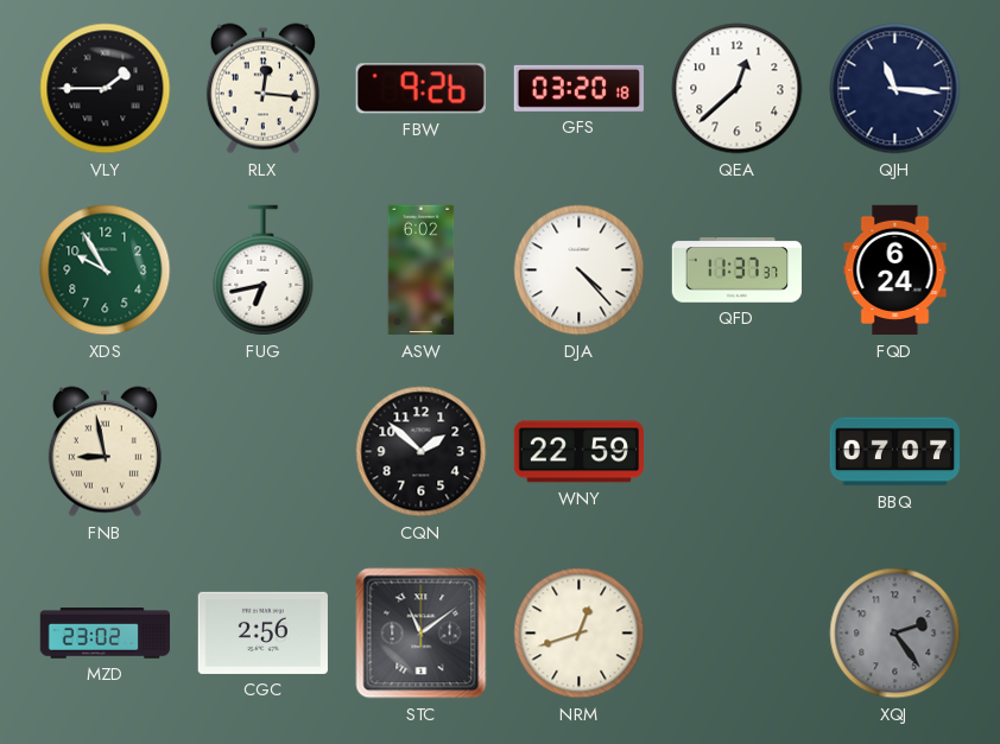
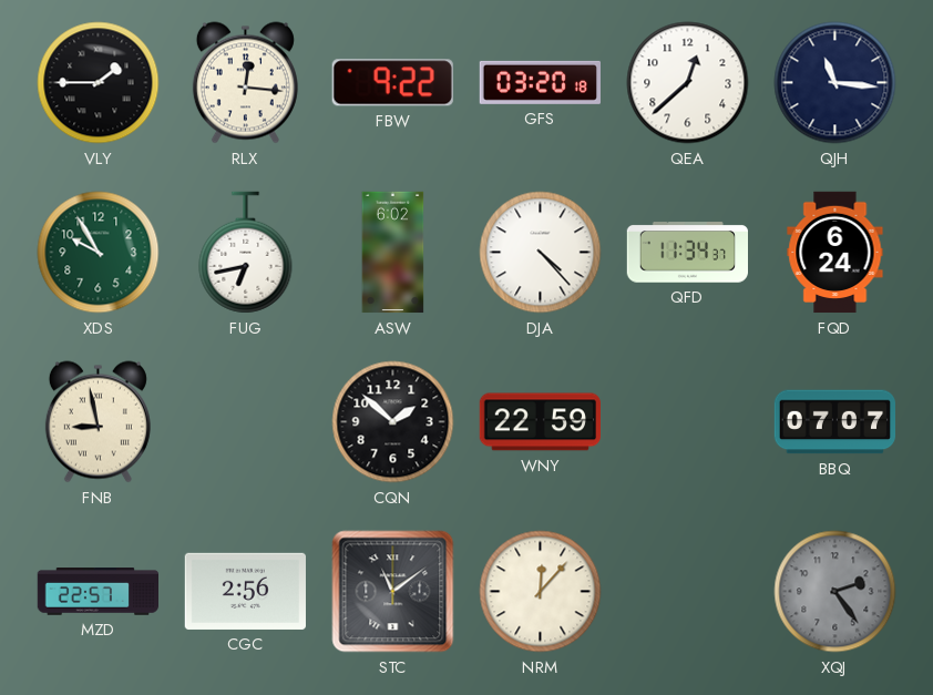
FBW: 9:26 -> 9:22 (392, 83)
QFD: 11:37 -> 11:34 (687, 253)
MZD: 23:02 -> 22:57 (98, 592)
NRM: 12:42 -> 12:07 (541, 592)
